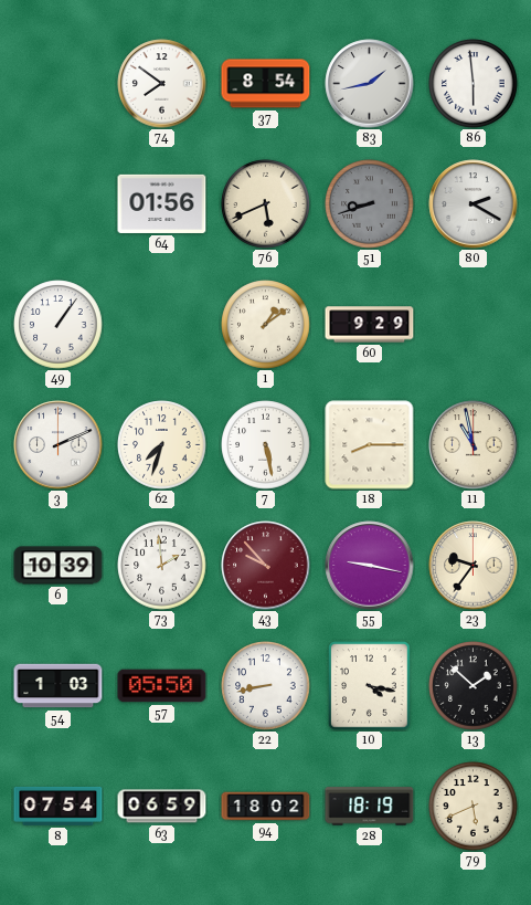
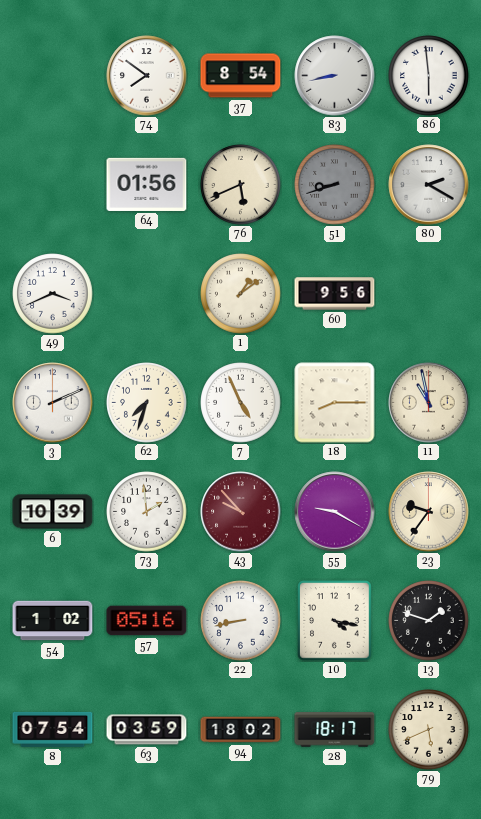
83: 1:43 -> 8:43 (335, 76)
49: 1:06 -> 3:41 (53, 294)
60: 9:29 -> 9:56 (335, 294)
7: 5:28 -> 4:56 (241, 403)
55: 9:17 -> 9:20 (335, 512)
54: 1:03 -> 1:02 (53, 621)
57: 05:50 -> 05:16 (147, 621)
13: 1:52 -> 1:48 (429, 621)
63: 06:59 -> 03:59 (147, 730)
28: 18:19 -> 18:17 (335, 730)
